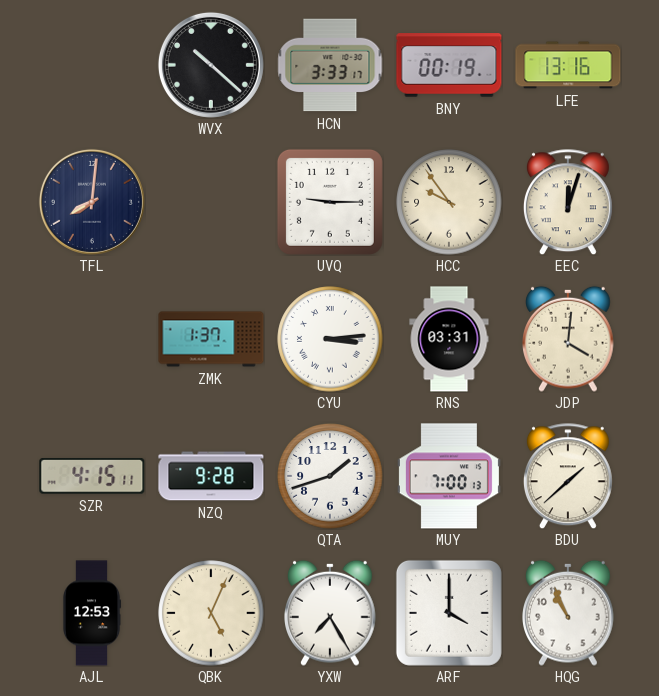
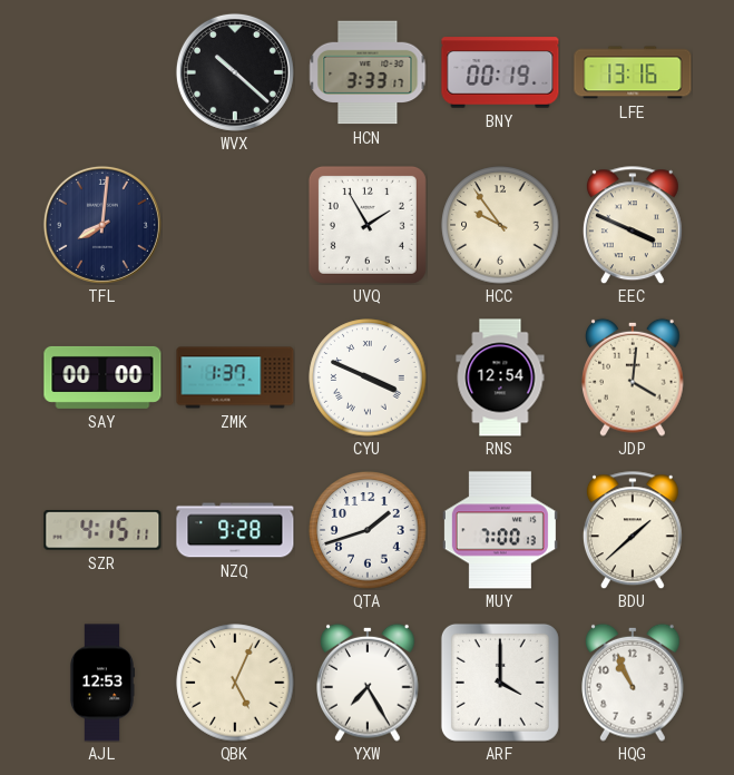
UVQ: 9:15 -> 1:55 (368, 225)
EEC: 12:03 -> 3:49 (633, 225)
SAY: none -> 00:00 (102, 377)
CYU: 3:14 -> 3:49 (368, 377)
RNS: 03:31 -> 12:54 (500, 377)
